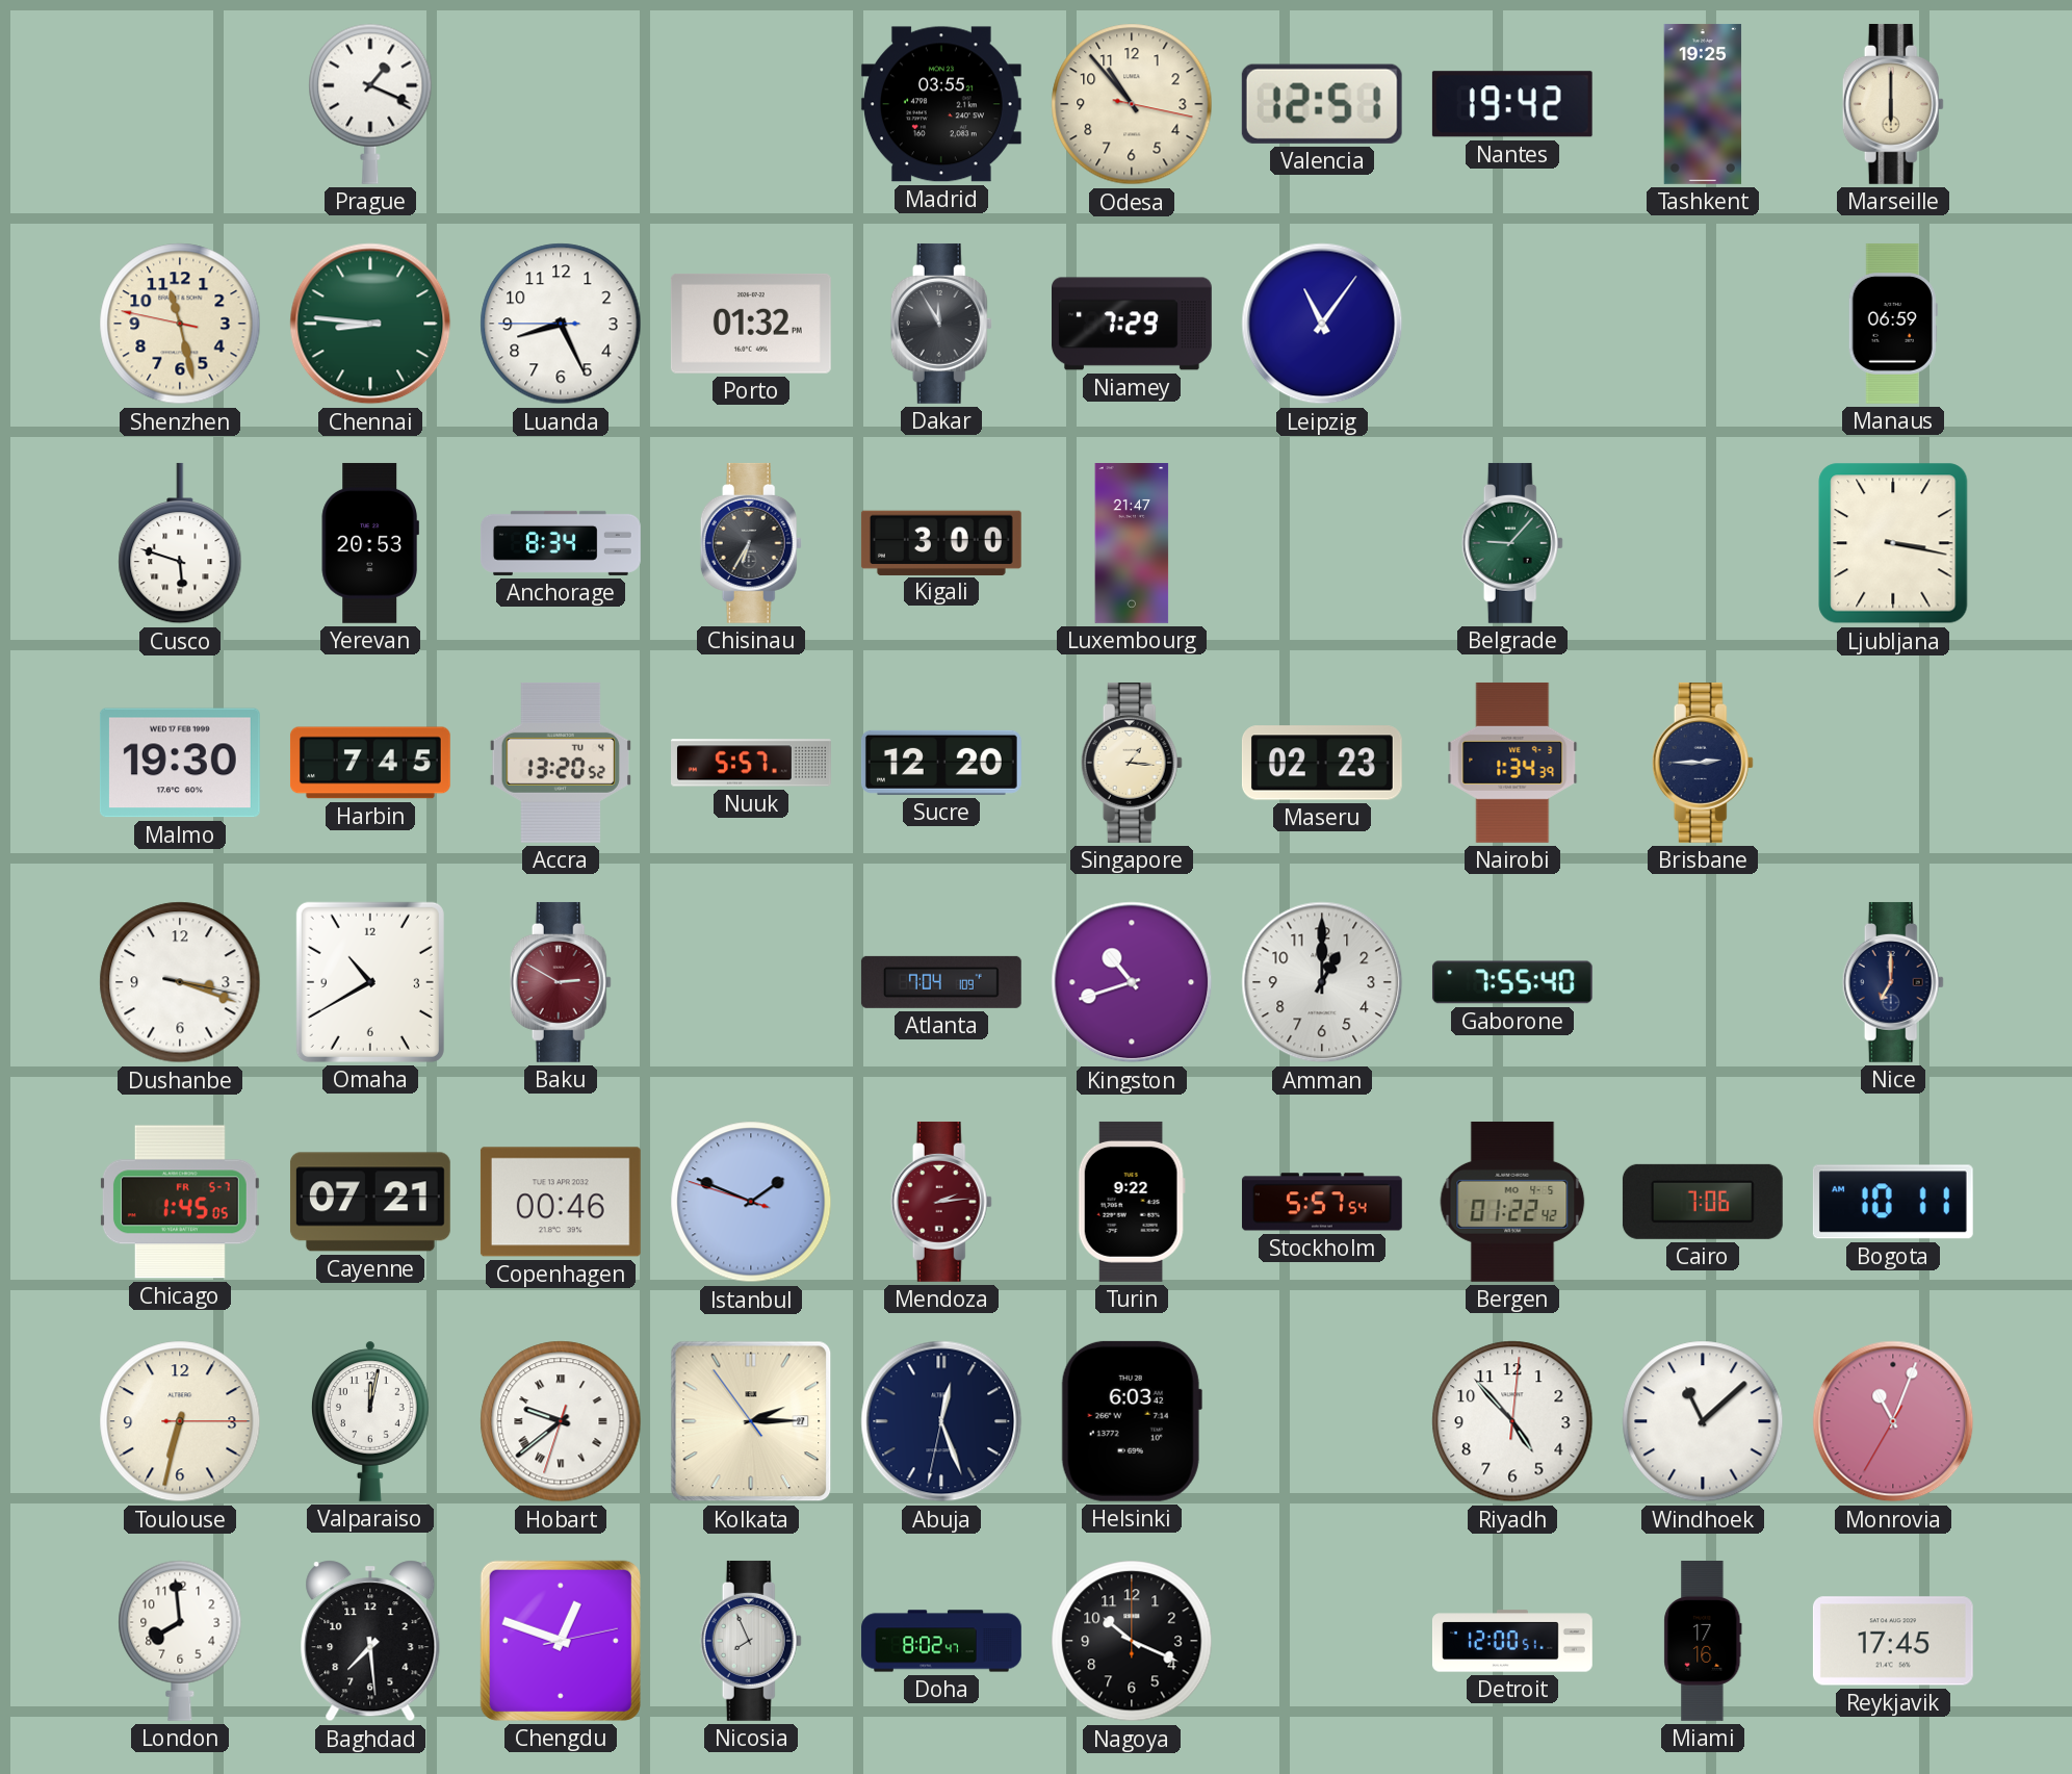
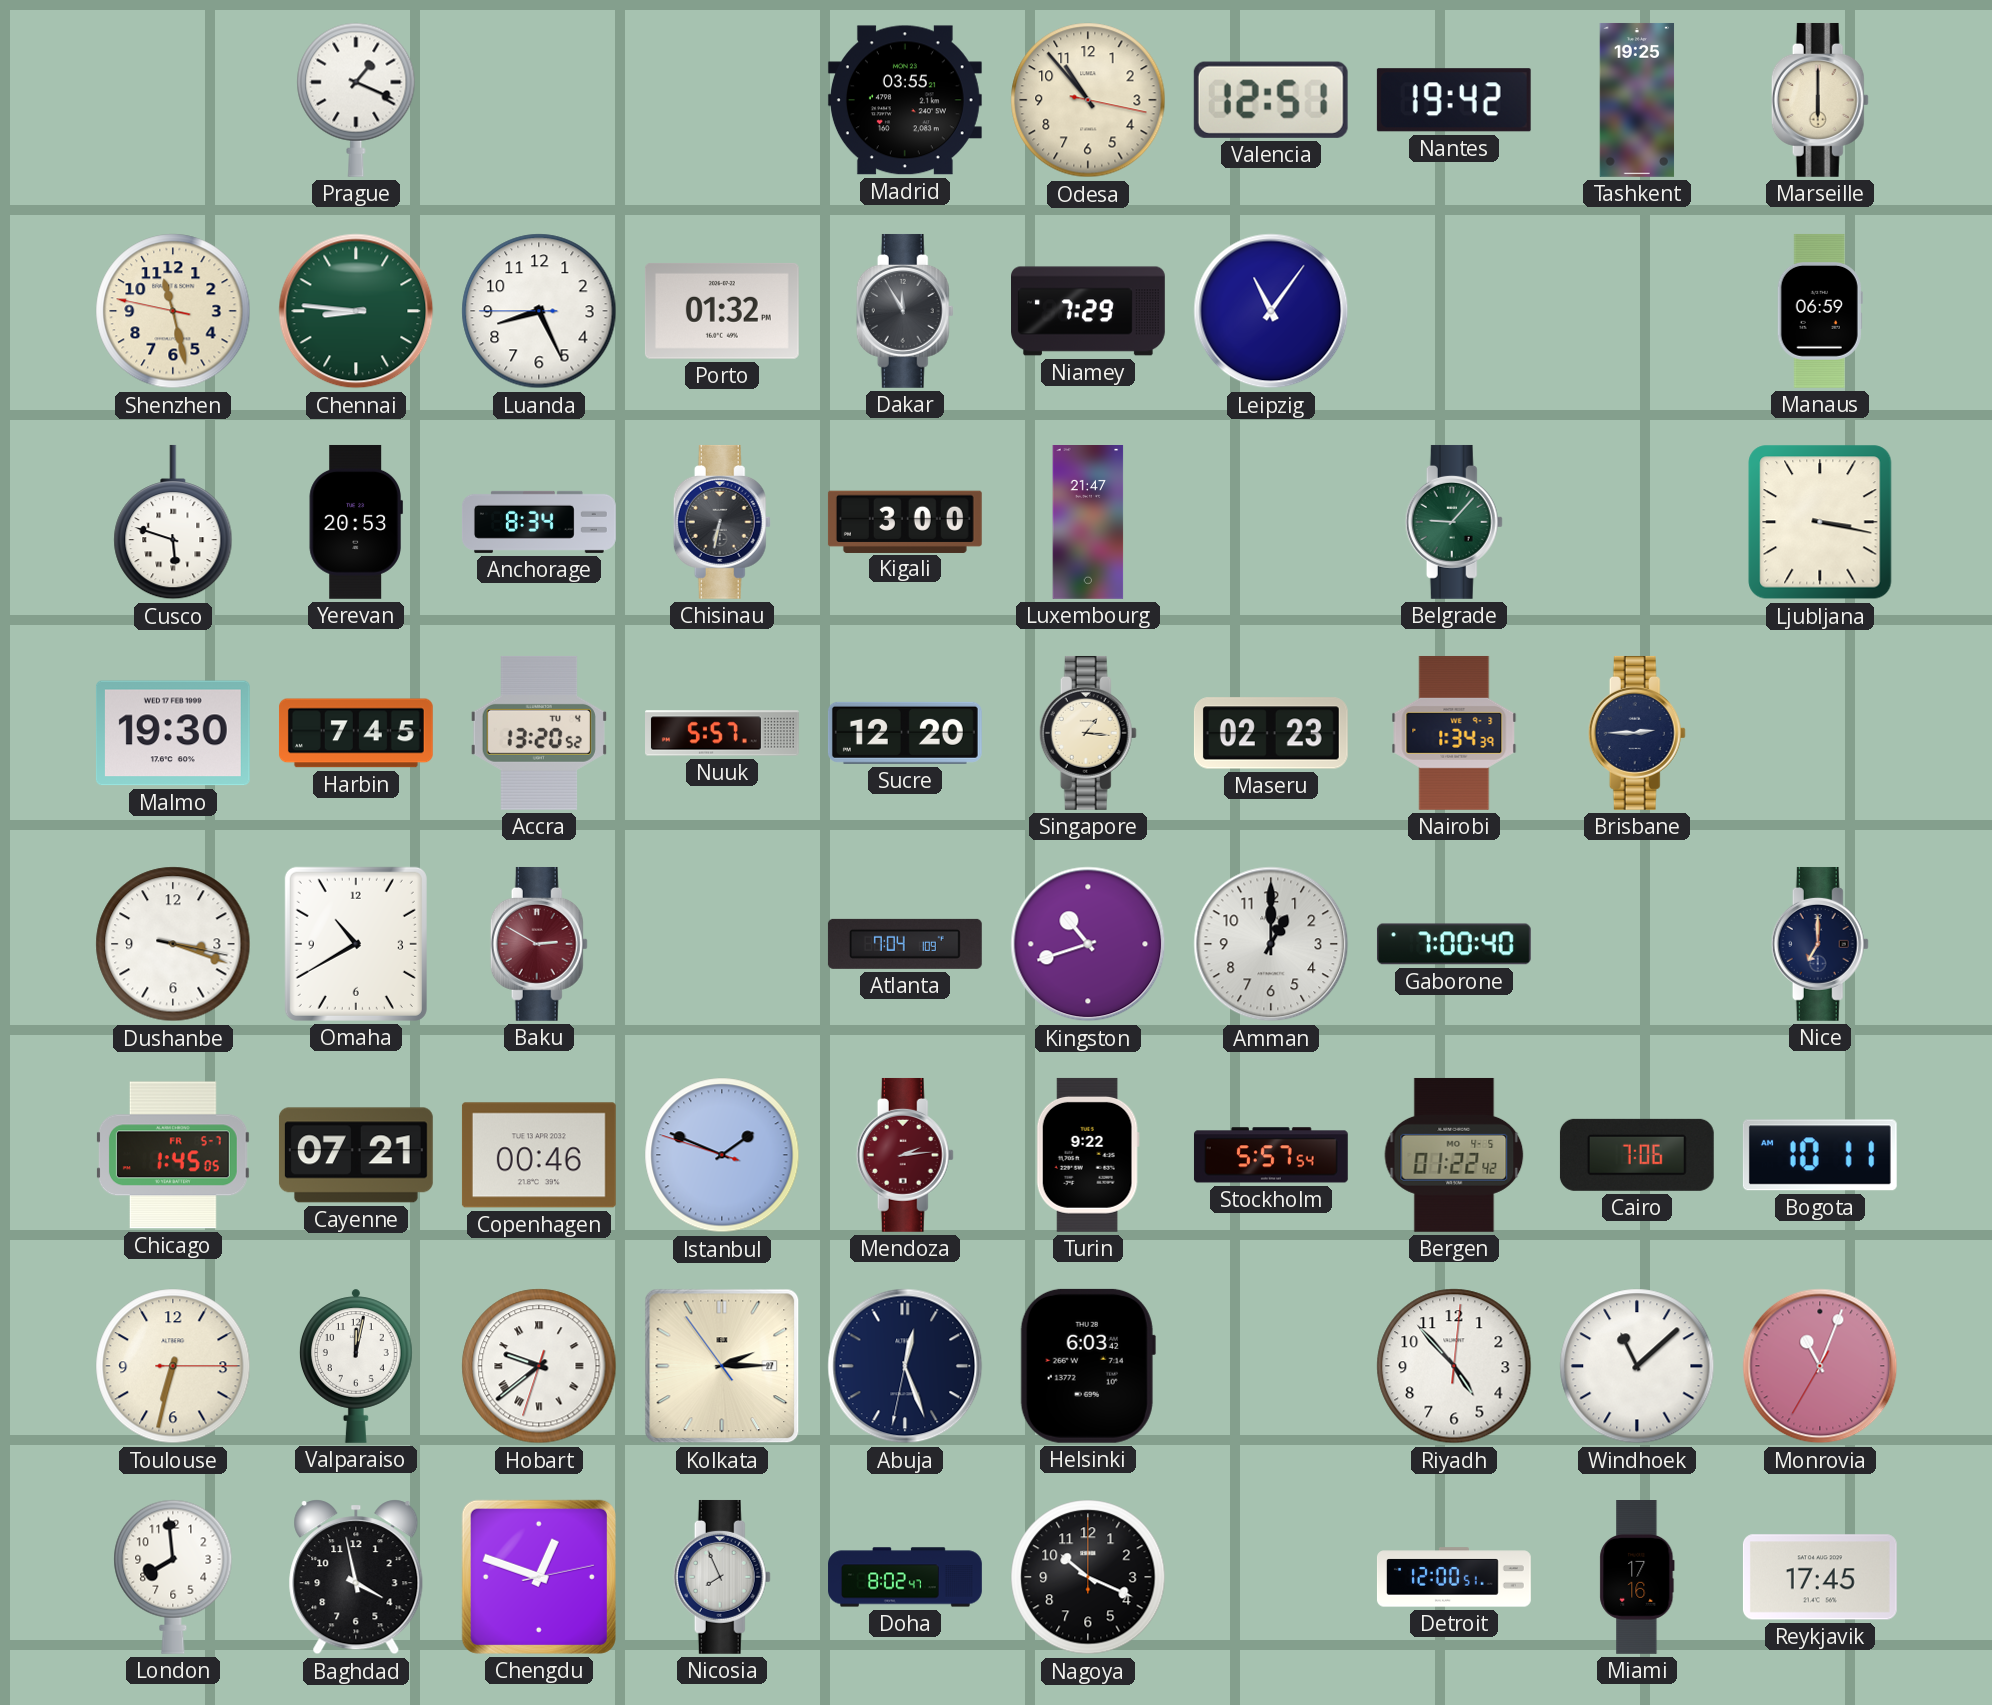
Chisinau: 6:35 -> 6:32 (722, 522)
Gaborone: 7:55 -> 7:00 (1454, 944)
Baghdad: 7:29 -> 3:58 (356, 1577)
